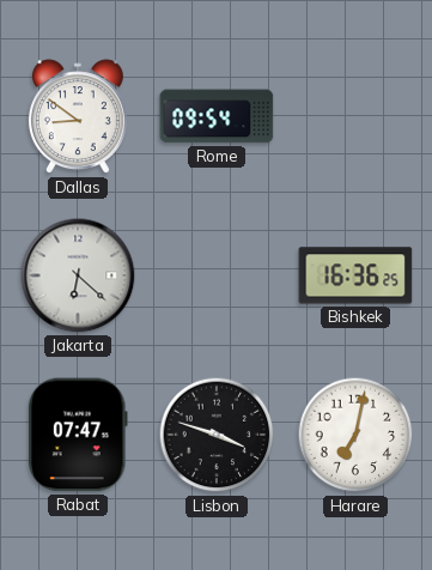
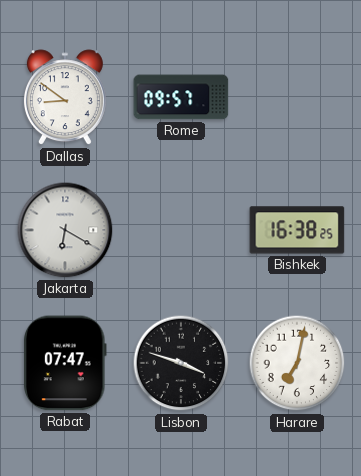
Rome: 09:54 -> 09:57 (181, 97)
Jakarta: 6:22 -> 6:20 (65, 230)
Bishkek: 16:36 -> 16:38 (297, 230)
